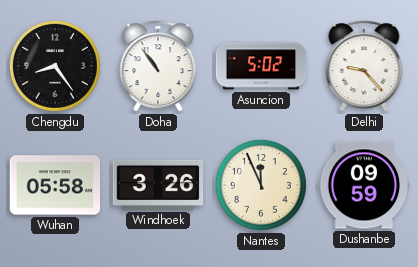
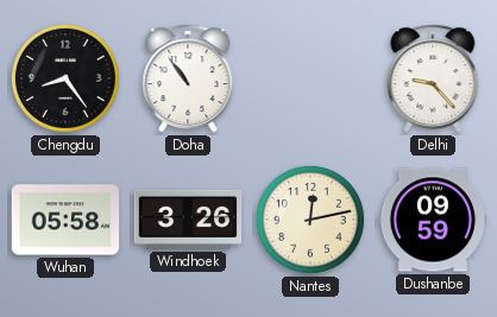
Asuncion: 5:02 -> none (261, 66)
Nantes: 11:56 -> 12:13 (310, 220)
